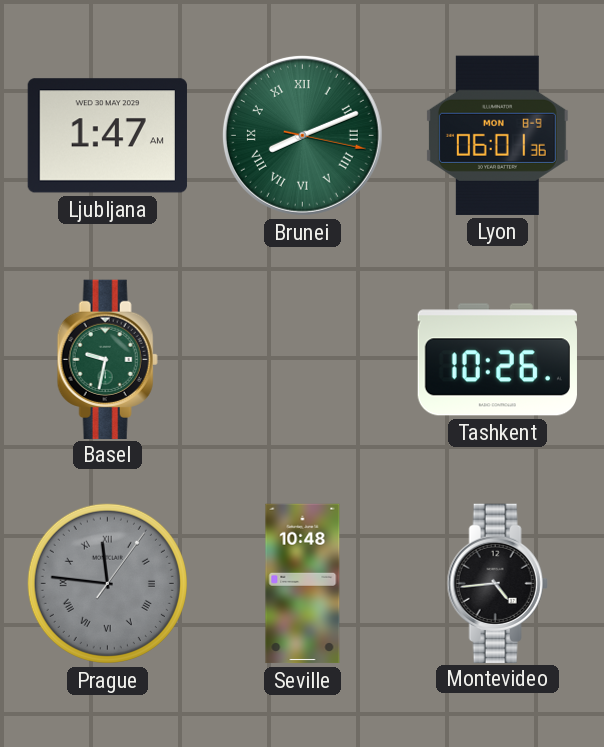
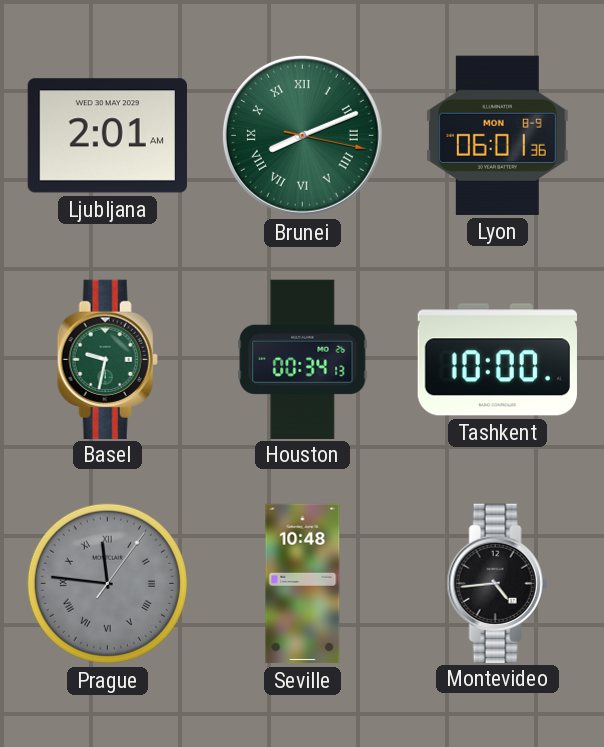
Ljubljana: 1:47 -> 2:01 (107, 136)
Houston: none -> 00:34 (303, 359)
Tashkent: 10:26 -> 10:00 (497, 360)
